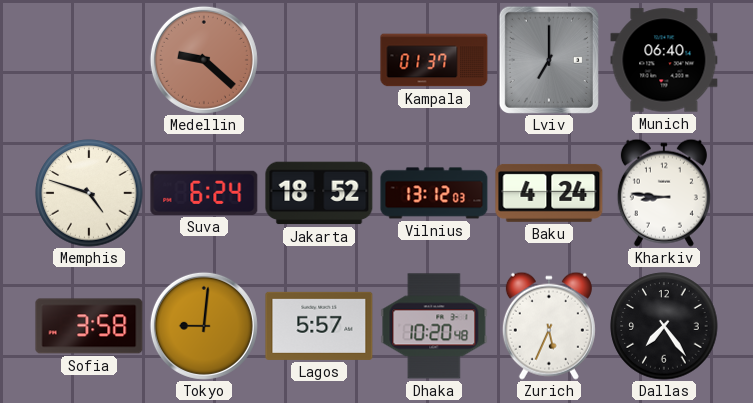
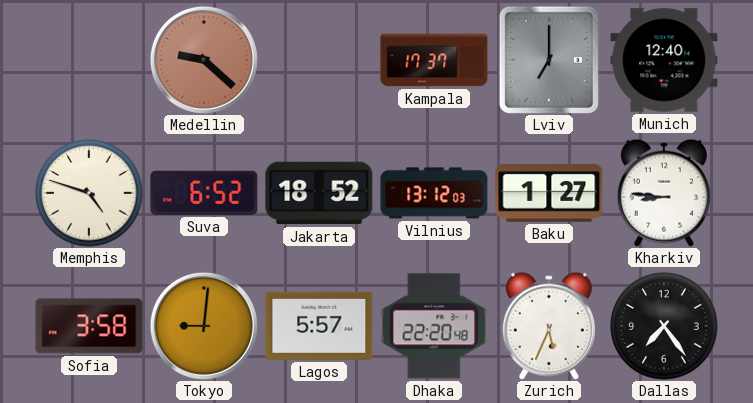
Kampala: 01:37 -> 17:37 (434, 60)
Munich: 06:40 -> 12:40 (664, 60)
Suva: 6:24 -> 6:52 (204, 193)
Baku: 4:24 -> 1:27 (549, 193)
Dhaka: 10:20 -> 22:20 (434, 326)
